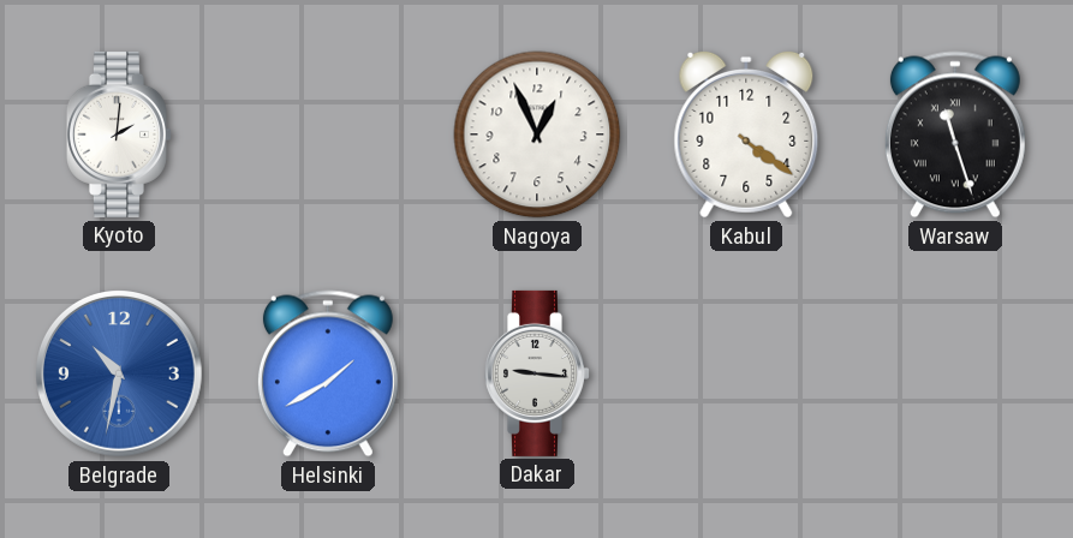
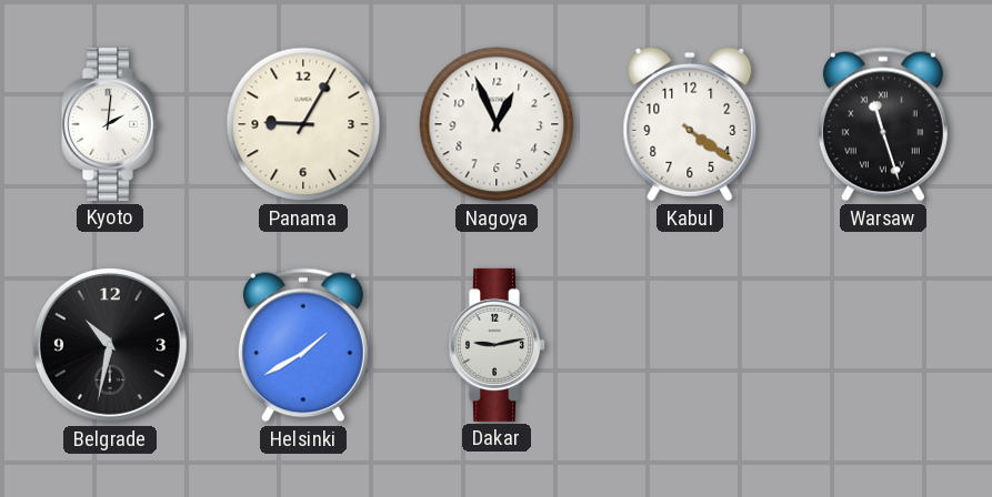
Panama: none -> 9:05 (303, 124)
Belgrade dial: blue -> black (111, 346)
Dakar: 9:16 -> 9:13 (497, 345)
